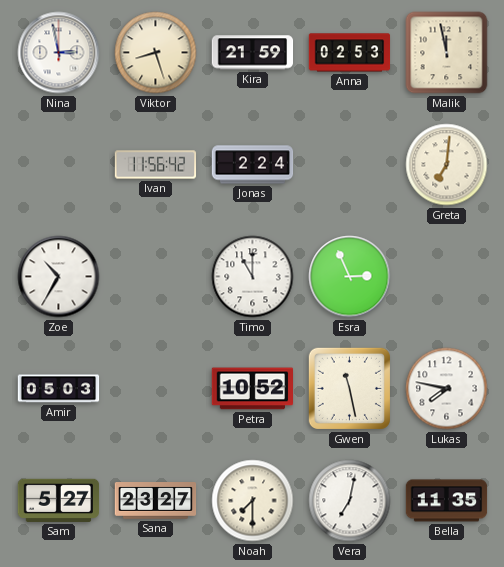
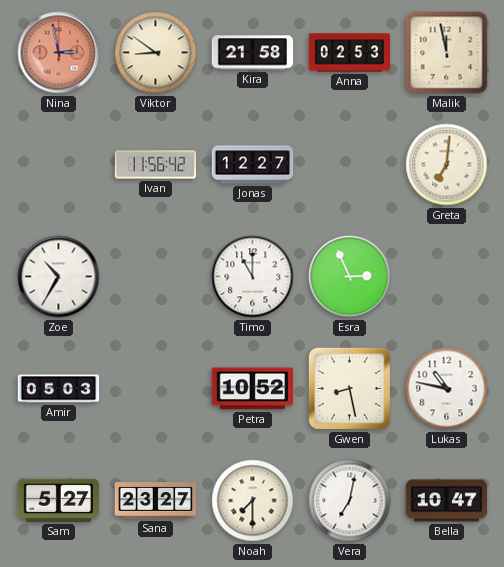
Nina dial: white -> salmon (59, 53)
Viktor: 8:27 -> 8:51 (156, 53)
Kira: 21:59 -> 21:58 (253, 53)
Jonas: 2:24 -> 12:27 (253, 165)
Gwen: 11:28 -> 8:28 (349, 388)
Lukas: 7:47 -> 10:47 (447, 389)
Bella: 11:35 -> 10:47 (447, 501)
